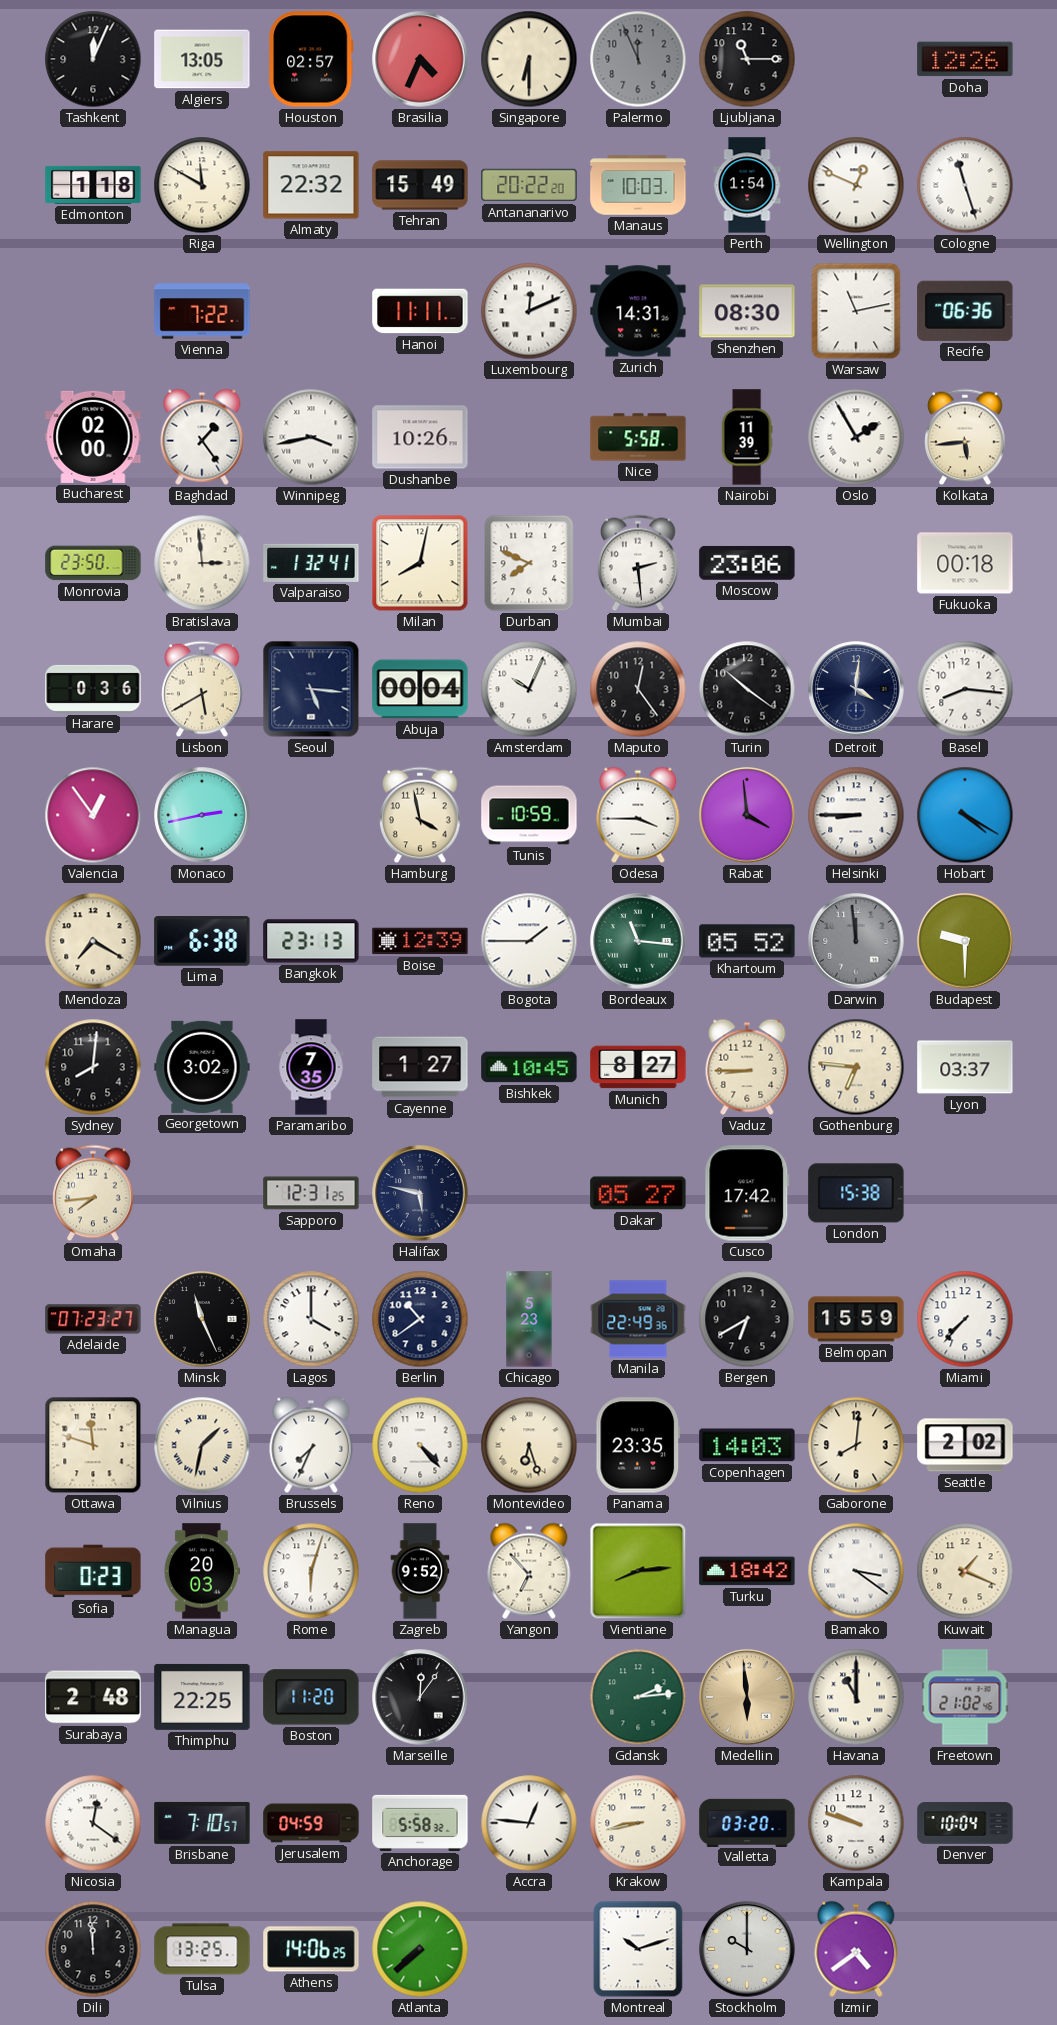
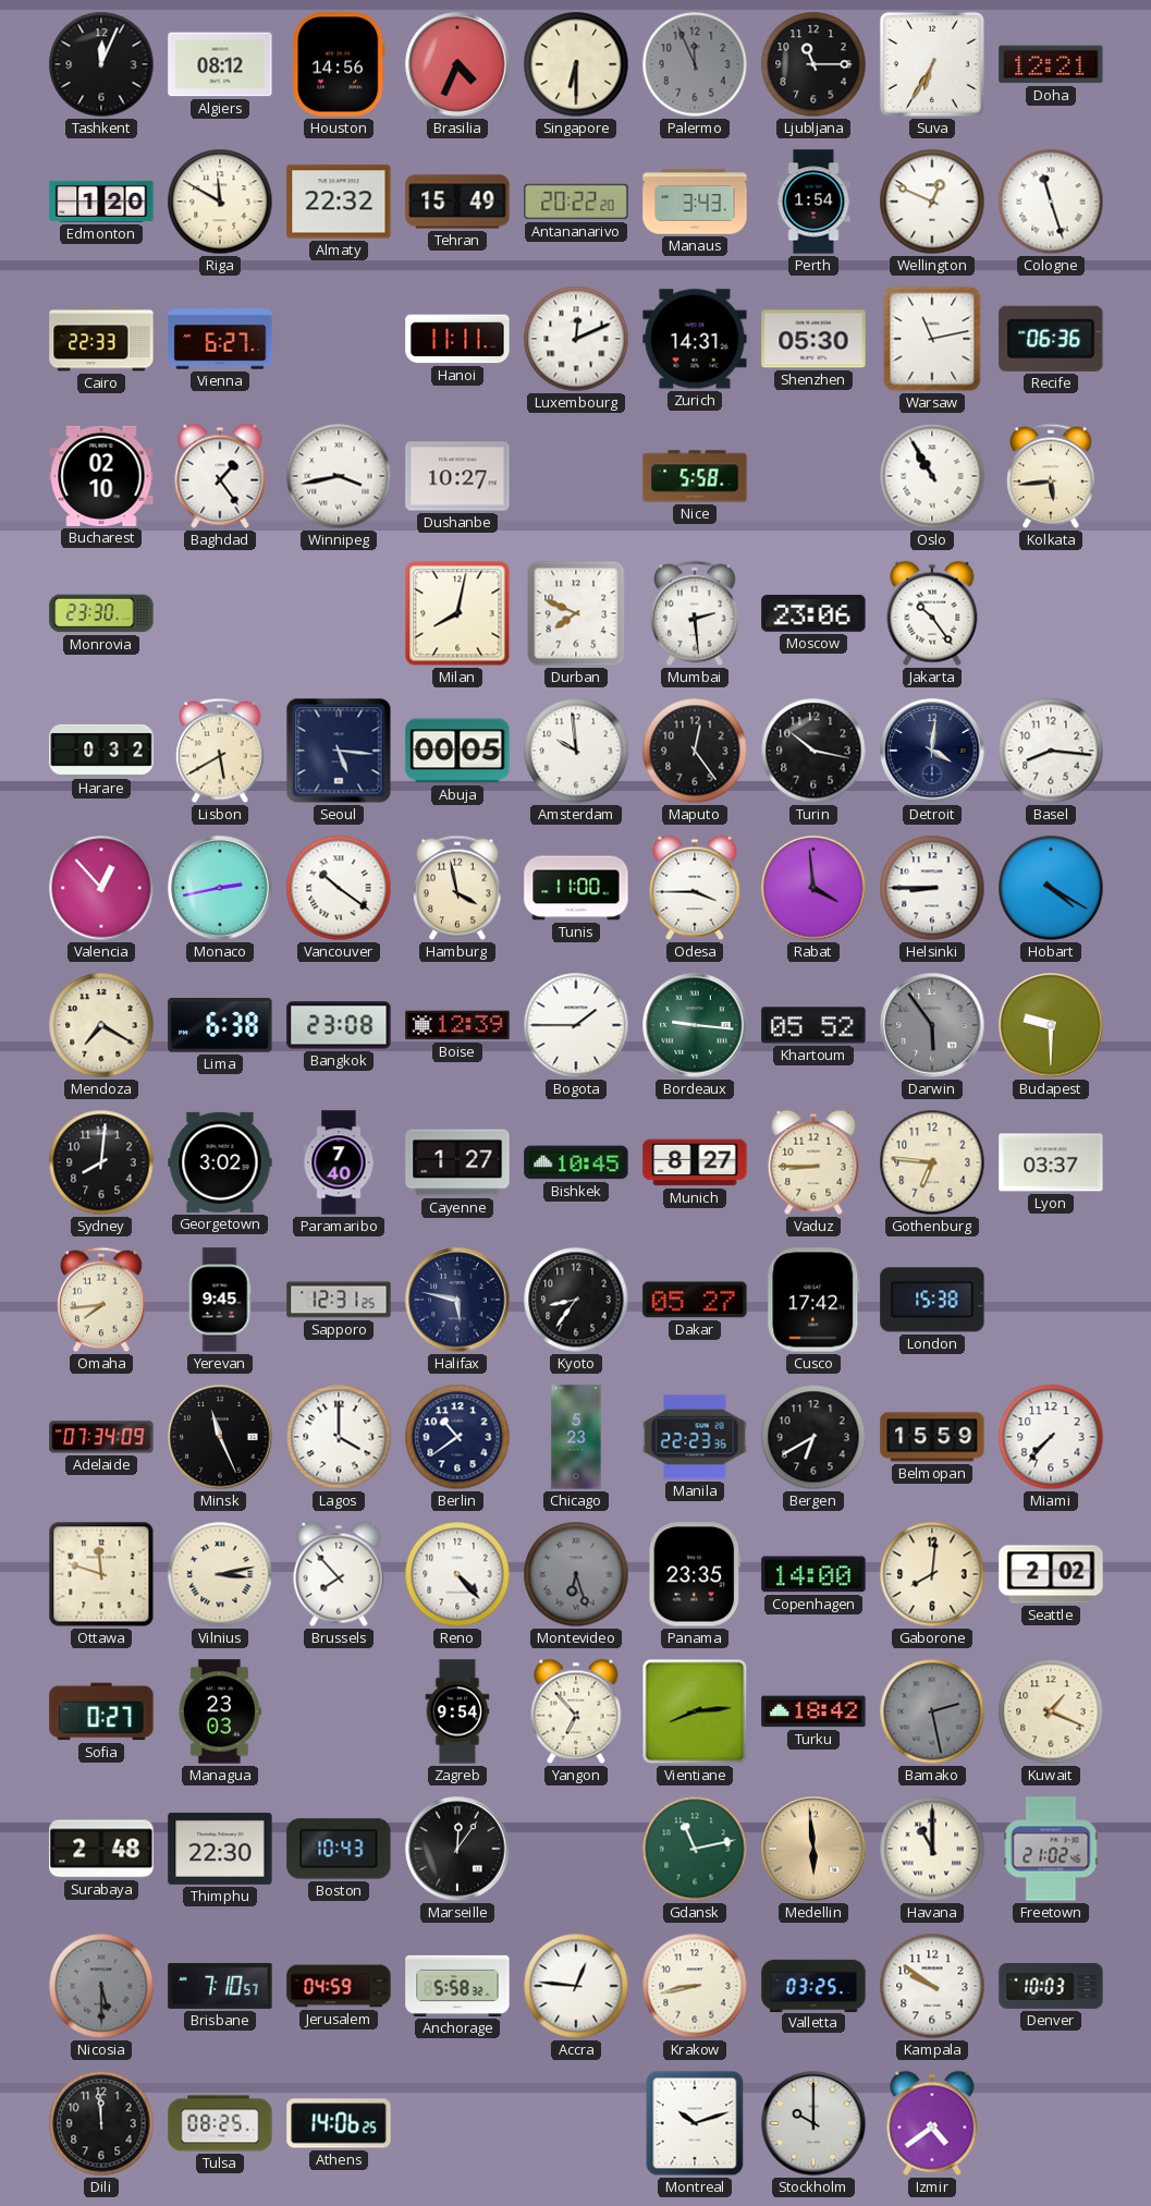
Algiers: 13:05 -> 08:12 (220, 64)
Houston: 02:57 -> 14:56 (339, 64)
Suva: none -> 6:35 (932, 64)
Doha: 12:26 -> 12:21 (1051, 64)
Edmonton: 1:18 -> 1:20 (101, 202)
Manaus: 10:03 -> 3:43 (695, 202)
Cairo: none -> 22:33 (101, 339)
Vienna: 7:22 -> 6:27 (220, 339)
Shenzhen: 08:30 -> 05:30 (813, 339)
Bucharest: 02:00 -> 02:10 (101, 476)
Dushanbe: 10:26 -> 10:27 (457, 476)
Nairobi: 11:39 -> none (747, 437)
Oslo: 1:55 -> 10:55 (932, 476)
Monrovia: 23:50 -> 23:30 (101, 613)
Bratislava: 2:59 -> none (202, 563)
Valparaiso: 1:32 -> none (311, 563)
Jakarta: none -> 10:24 (932, 613)
Fukuoka: 00:18 -> none (965, 563)
Harare: 0:36 -> 0:32 (101, 751)
Abuja: 00:04 -> 00:05 (457, 751)
Amsterdam: 10:04 -> 9:59 (576, 751)
Turin: 10:21 -> 10:17 (813, 751)
Valencia: 12:54 -> 12:53 (101, 888)
Vancouver: none -> 10:21 (339, 888)
Tunis: 10:59 -> 11:00 (576, 888)
Bangkok: 23:13 -> 23:08 (339, 1025)
Bordeaux: 11:16 -> 9:16 (695, 1025)
Darwin: 11:59 -> 5:54 (932, 1025)
Paramaribo: 7:35 -> 7:40 (339, 1162)
Yerevan: none -> 9:45 (220, 1300)
Kyoto: none -> 8:36 (576, 1300)
Adelaide: 07:23 -> 07:34 (101, 1437)
Manila: 22:49 -> 22:23 (695, 1437)
Vilnius: 1:32 -> 3:13 (220, 1574)
Brussels: 7:34 -> 7:53 (339, 1574)
Montevideo dial: cream -> grey (576, 1574)
Copenhagen: 14:03 -> 14:00 (813, 1574)
Sofia: 0:23 -> 0:27 (101, 1711)
Managua: 20:03 -> 23:03 (219, 1711)
Rome: 6:03 -> none (311, 1571)
Zagreb: 9:52 -> 9:54 (457, 1711)
Bamako: 3:21 -> 2:28 (932, 1711)
Bamako dial: white -> grey (932, 1711)
Thimphu: 22:25 -> 22:30 (220, 1849)
Boston: 11:20 -> 10:43 (339, 1849)
Gdansk: 2:14 -> 11:13 (695, 1849)
Nicosia: 12:21 -> 5:30 (101, 1986)
Nicosia dial: white -> grey (101, 1986)
Valletta: 03:20 -> 03:25 (813, 1985)
Kampala: 9:48 -> 9:51 (932, 1986)
Denver: 10:04 -> 10:03 (1051, 1986)
Tulsa: 13:25 -> 08:25 (220, 2123)
Atlanta: 7:38 -> none (420, 1949)
